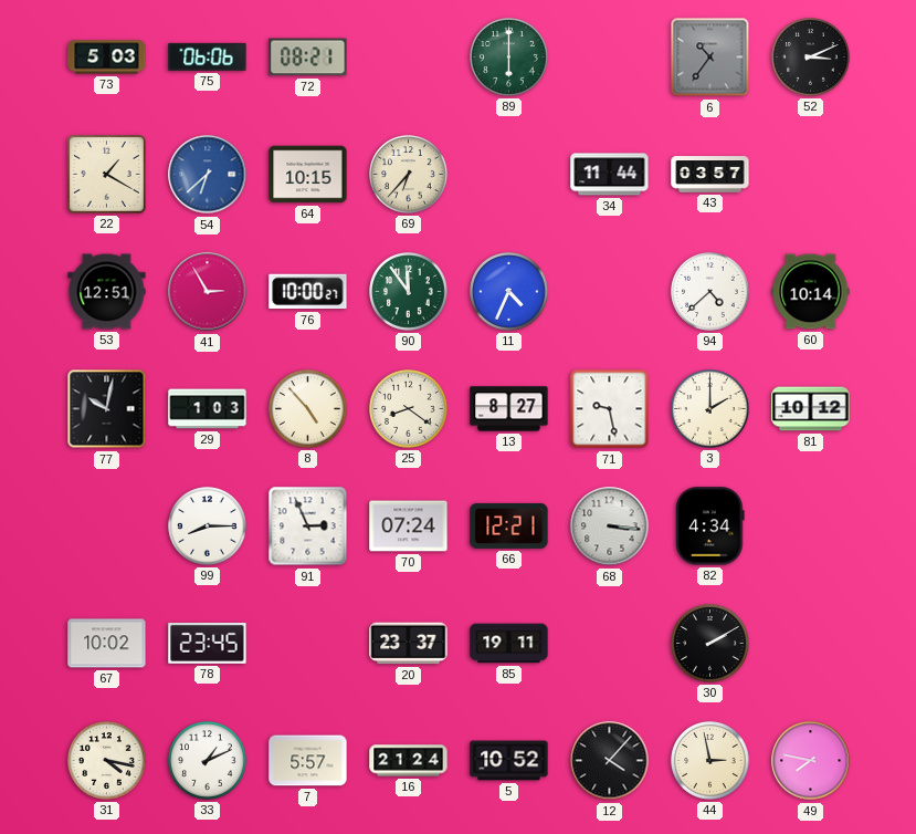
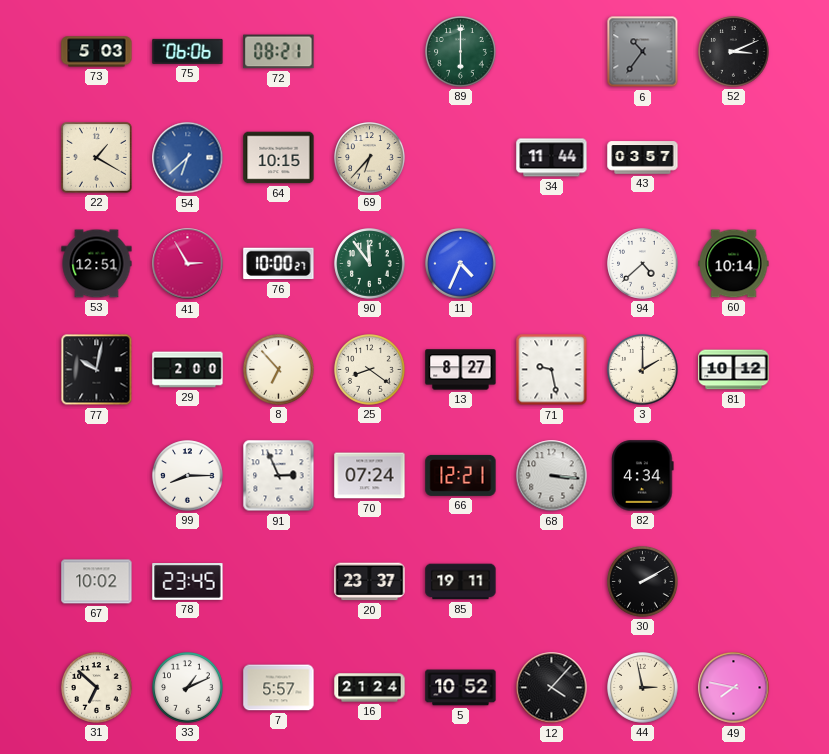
29: 1:03 -> 2:00 (188, 370)
8: 4:53 -> 6:53 (279, 370)
31: 4:17 -> 6:52 (97, 688)
